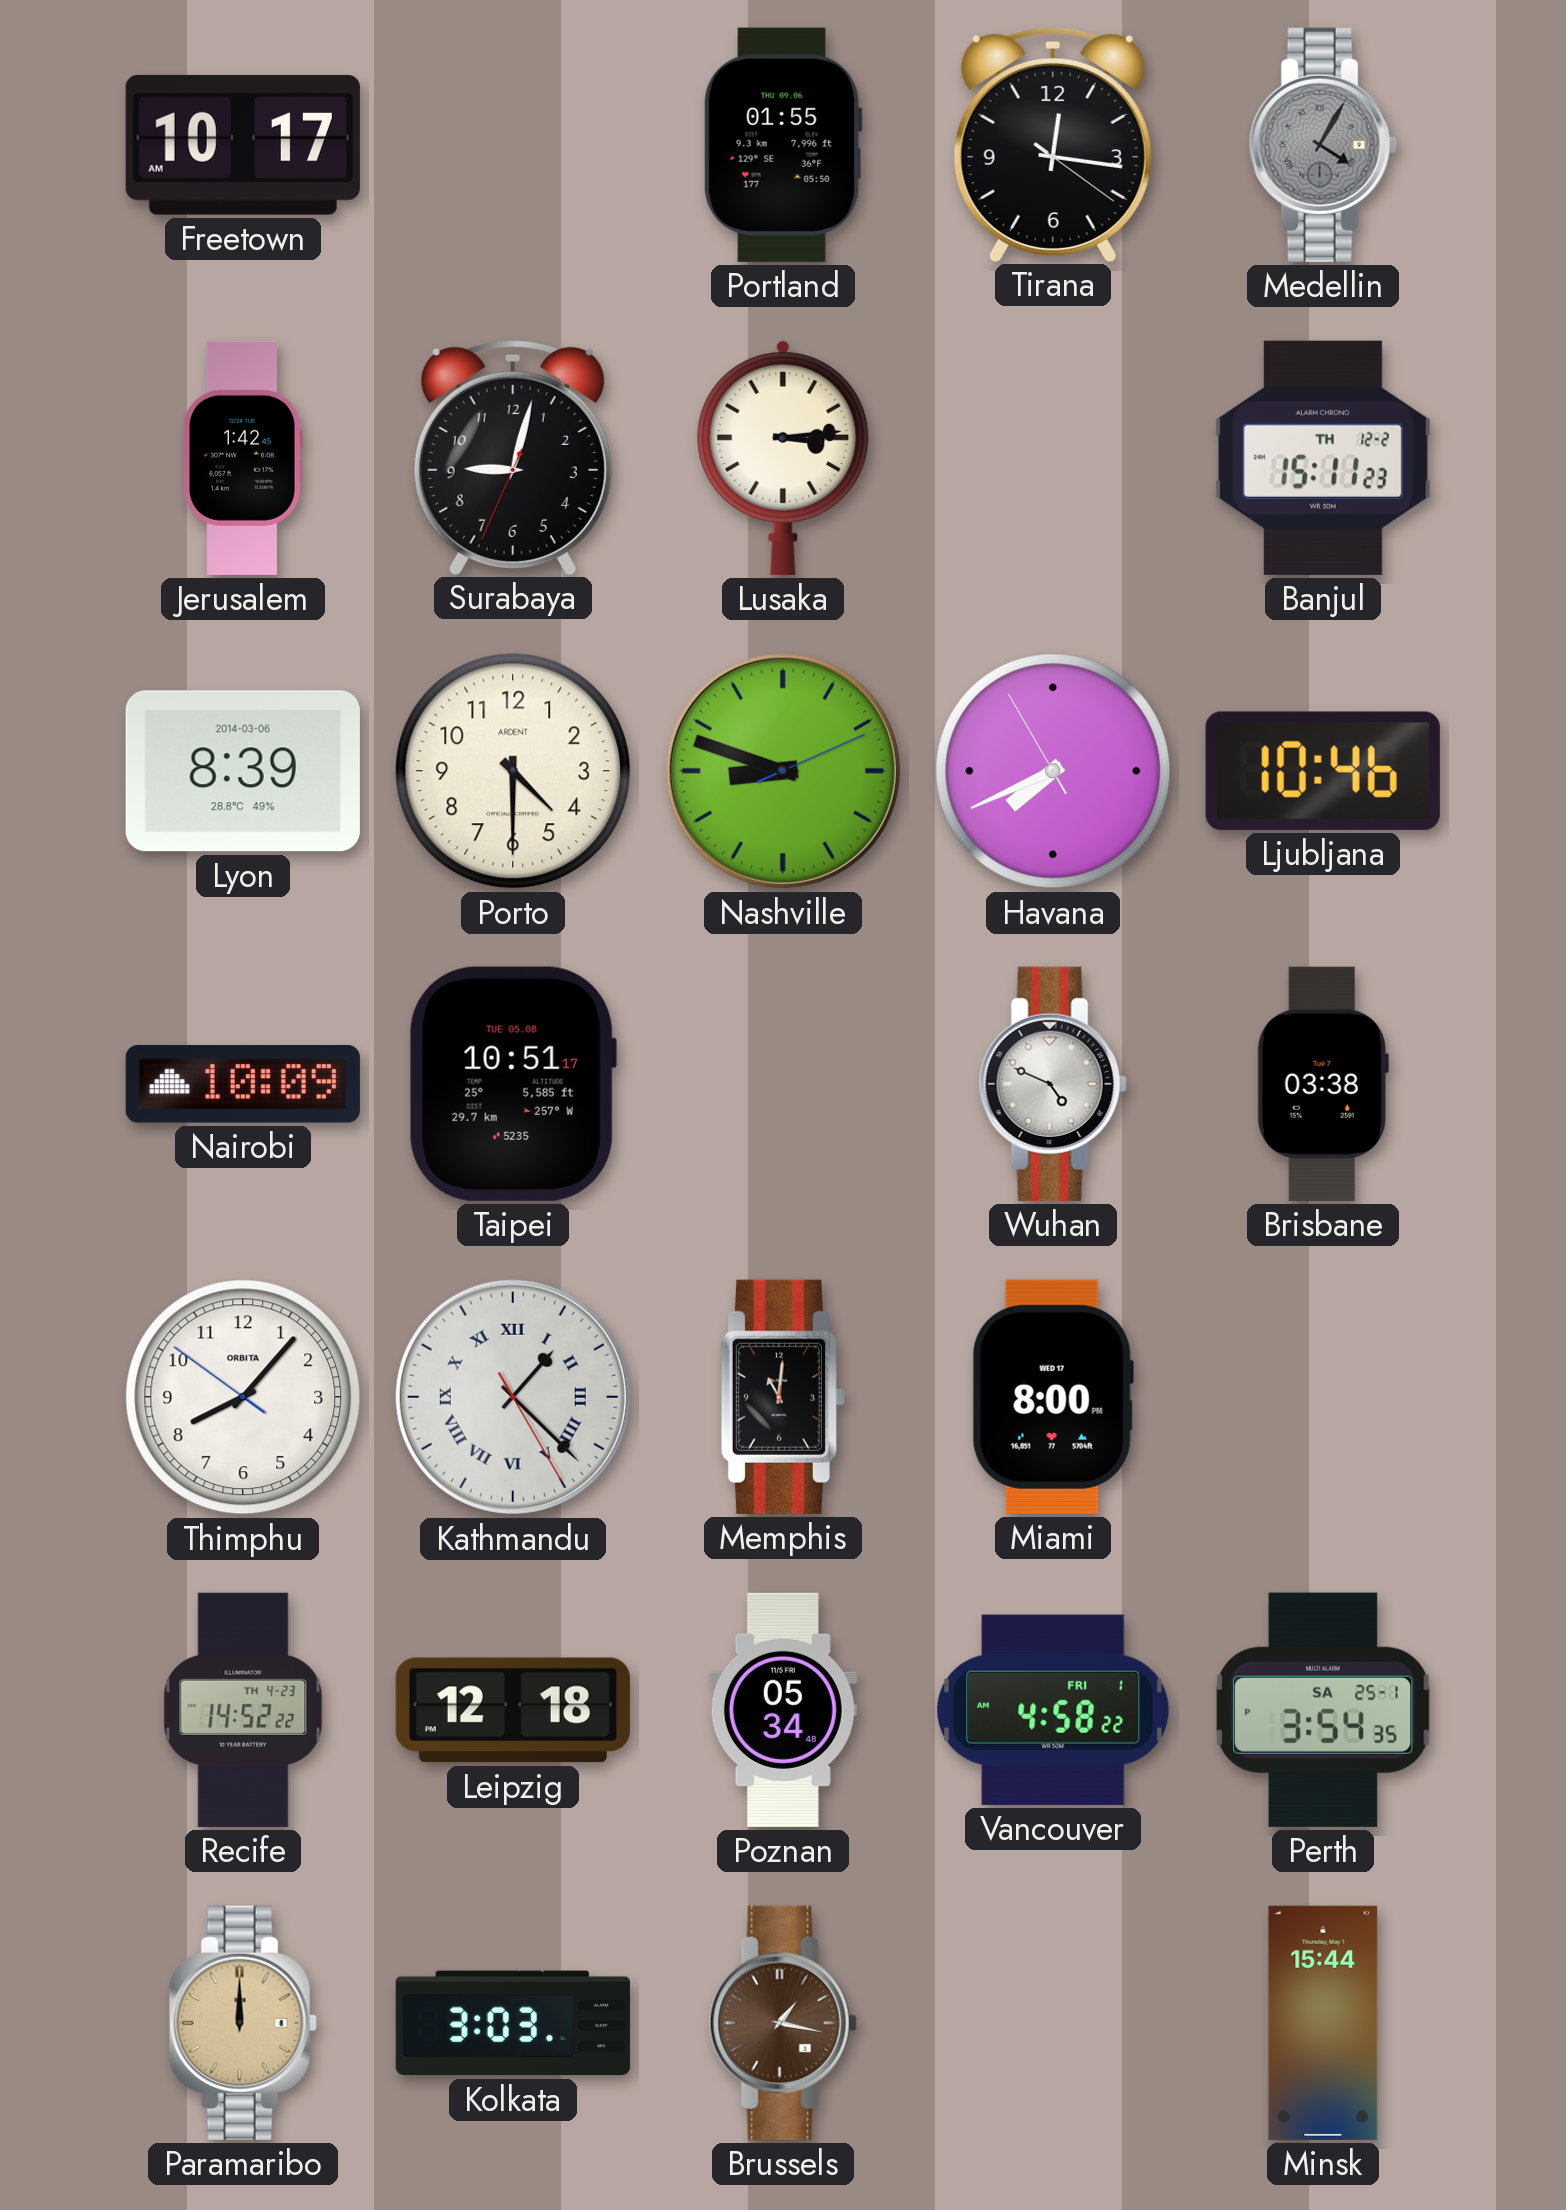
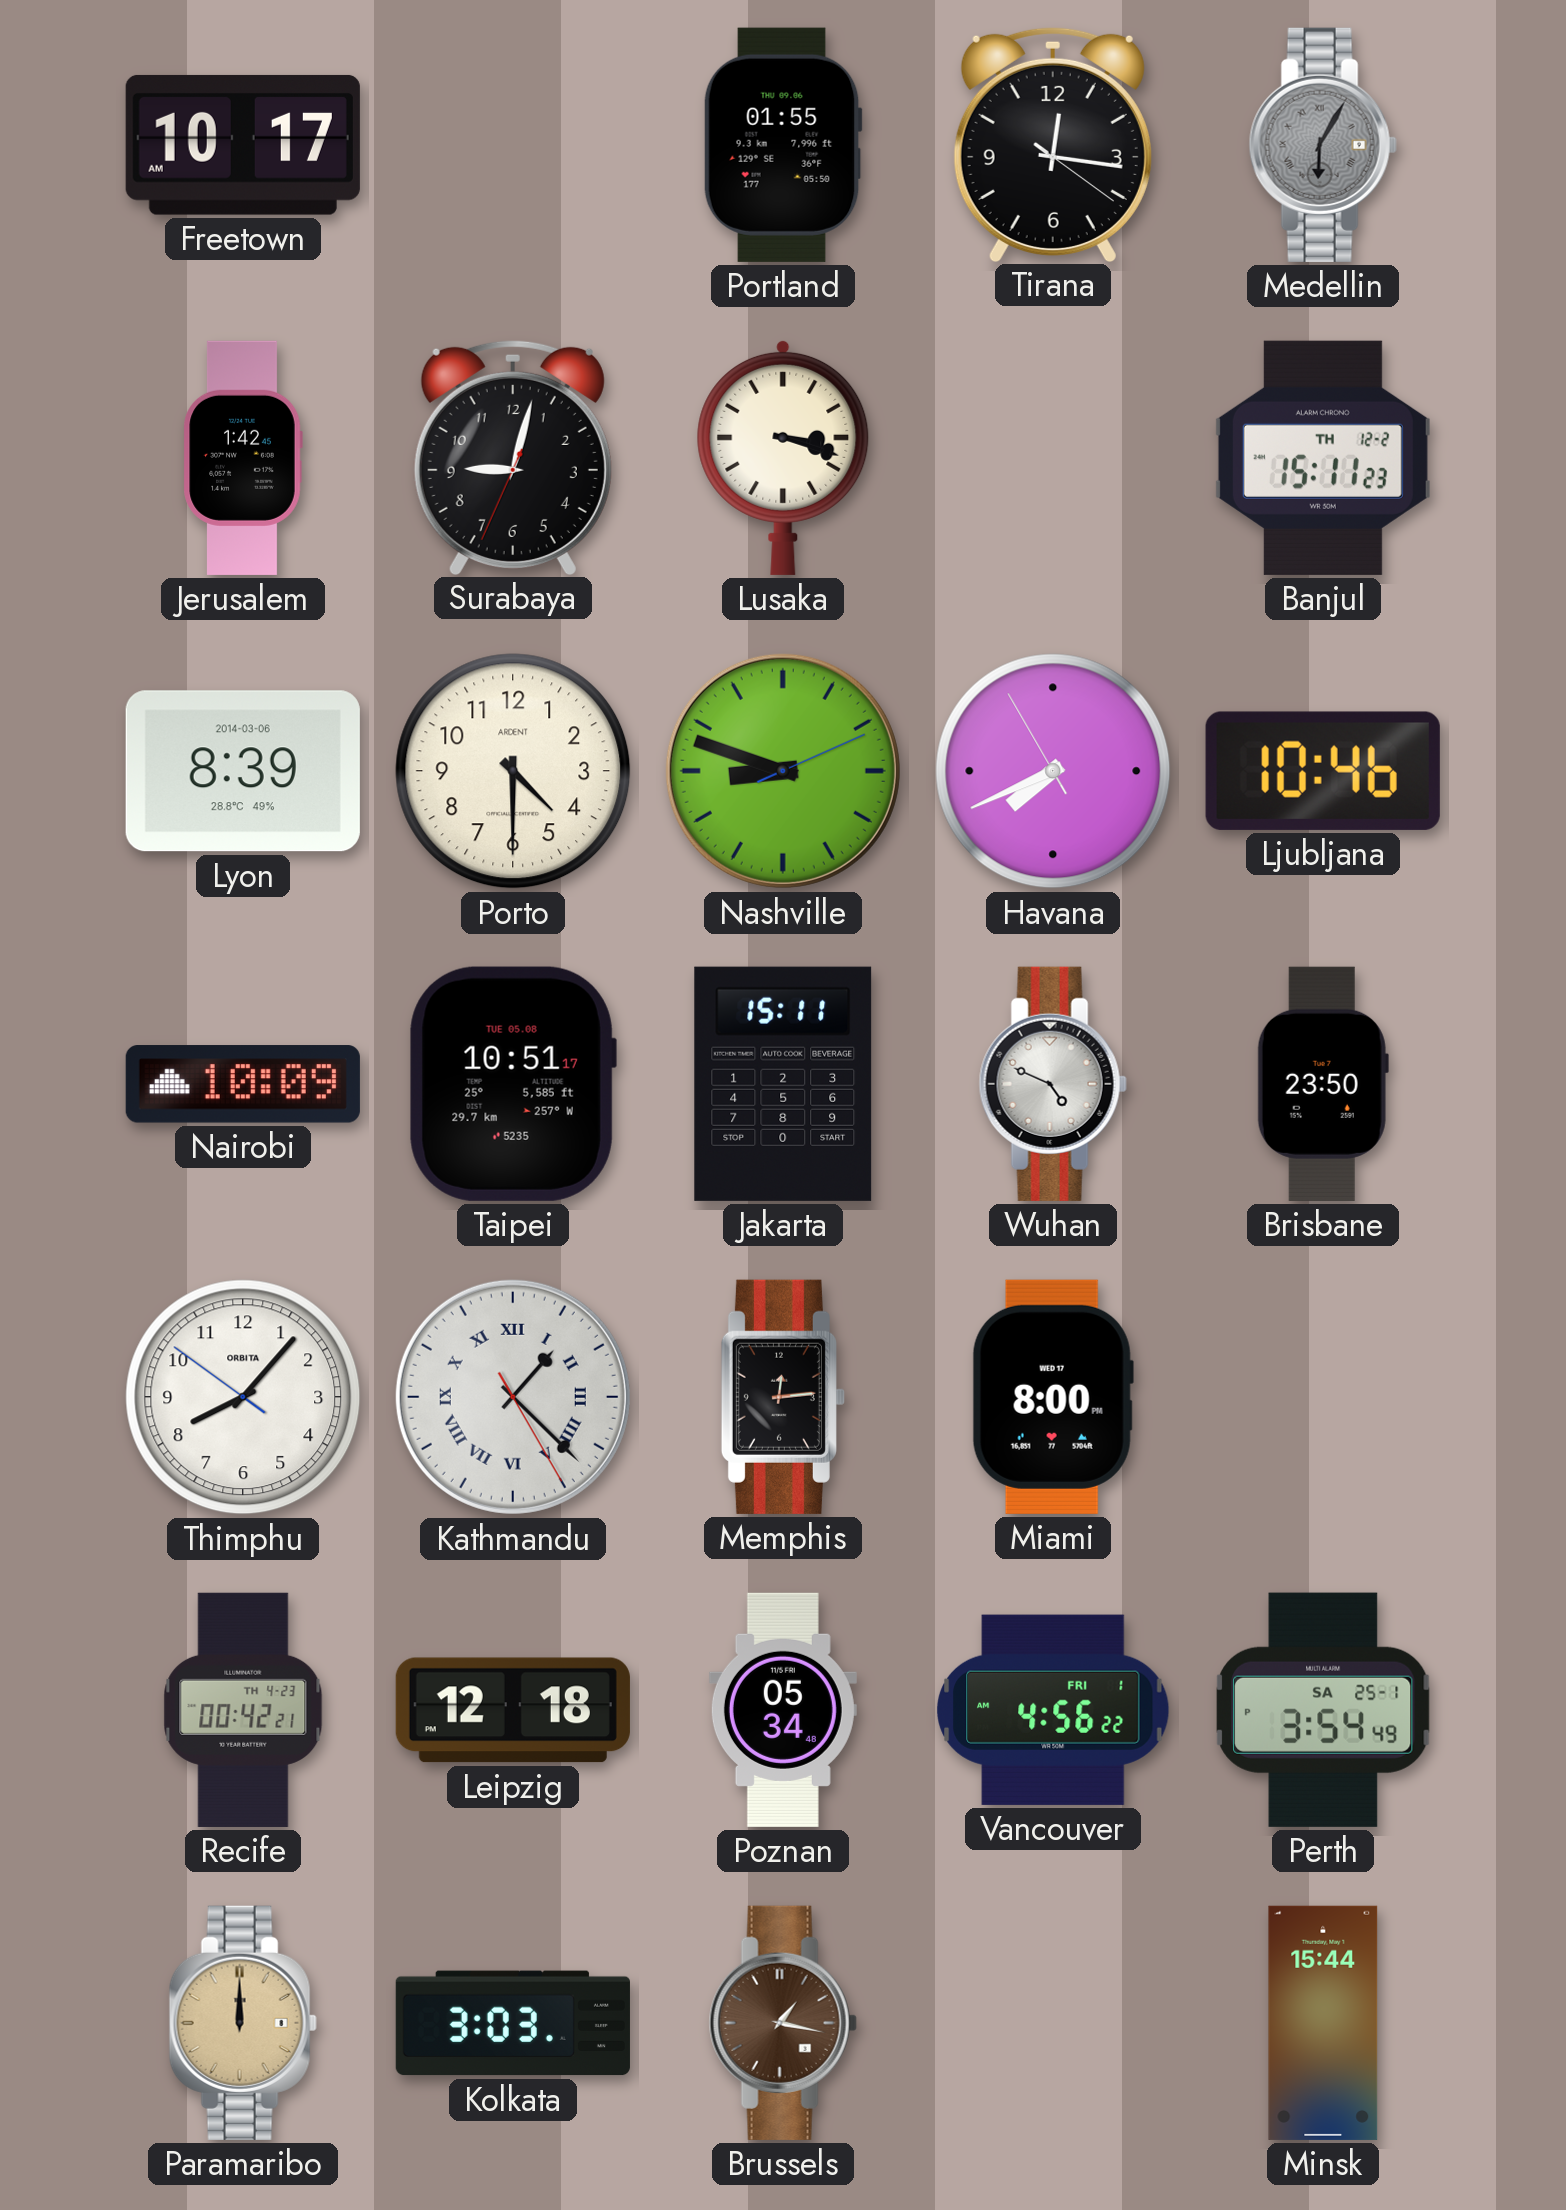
Medellin: 4:05 -> 6:05 (1323, 145)
Lusaka: 3:14 -> 3:18 (783, 457)
Jakarta: none -> 15:11 (783, 1084)
Brisbane: 03:38 -> 23:50 (1323, 1084)
Memphis: 11:01 -> 12:14 (783, 1397)
Recife: 14:52 -> 00:42 (243, 1710)
Vancouver: 4:58 -> 4:56 (1053, 1710)
Perth: 3:54:35 PM -> 3:54:49 PM (1323, 1710)
